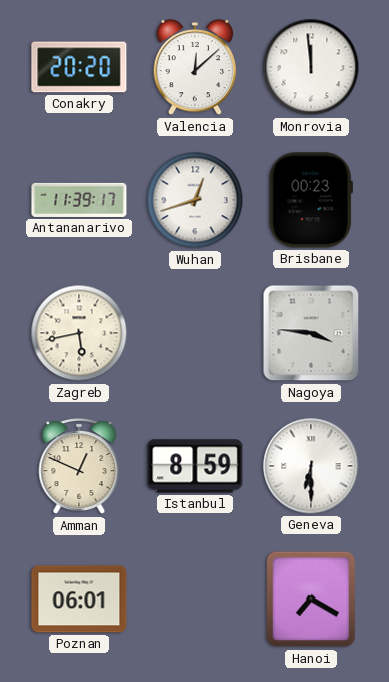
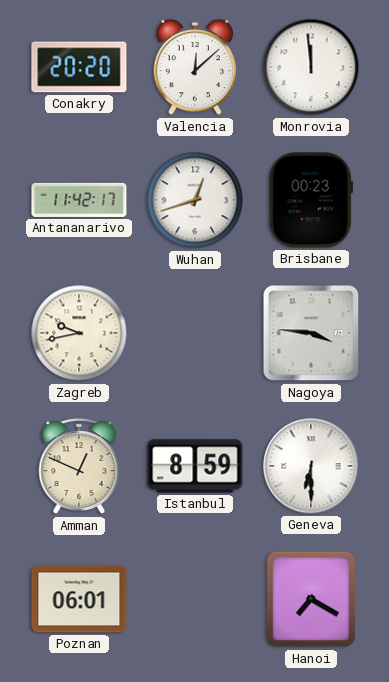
Antananarivo: 11:39 -> 11:42 (79, 200)
Zagreb: 5:43 -> 9:43 (79, 333)
